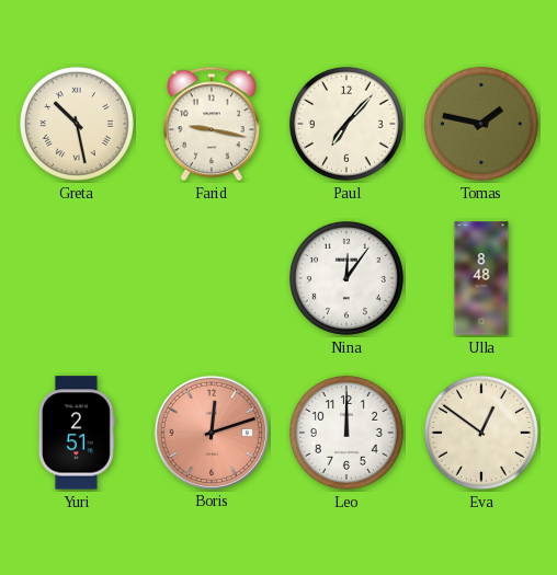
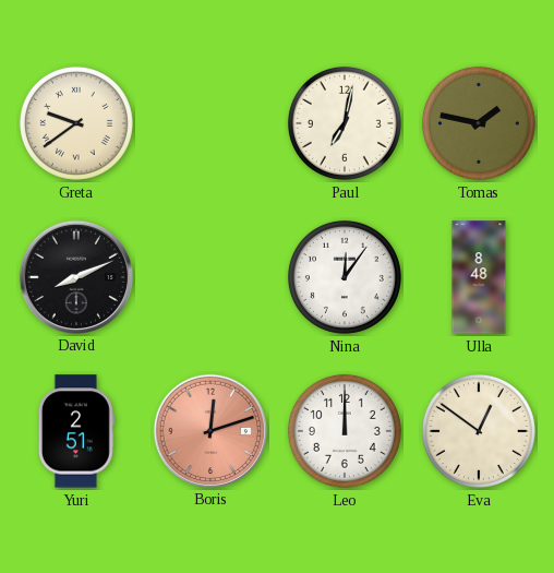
Greta: 10:28 -> 9:39 (76, 123)
Farid: 9:17 -> none (212, 124)
Paul: 7:07 -> 7:02 (345, 123)
David: none -> 8:11 (75, 276)
